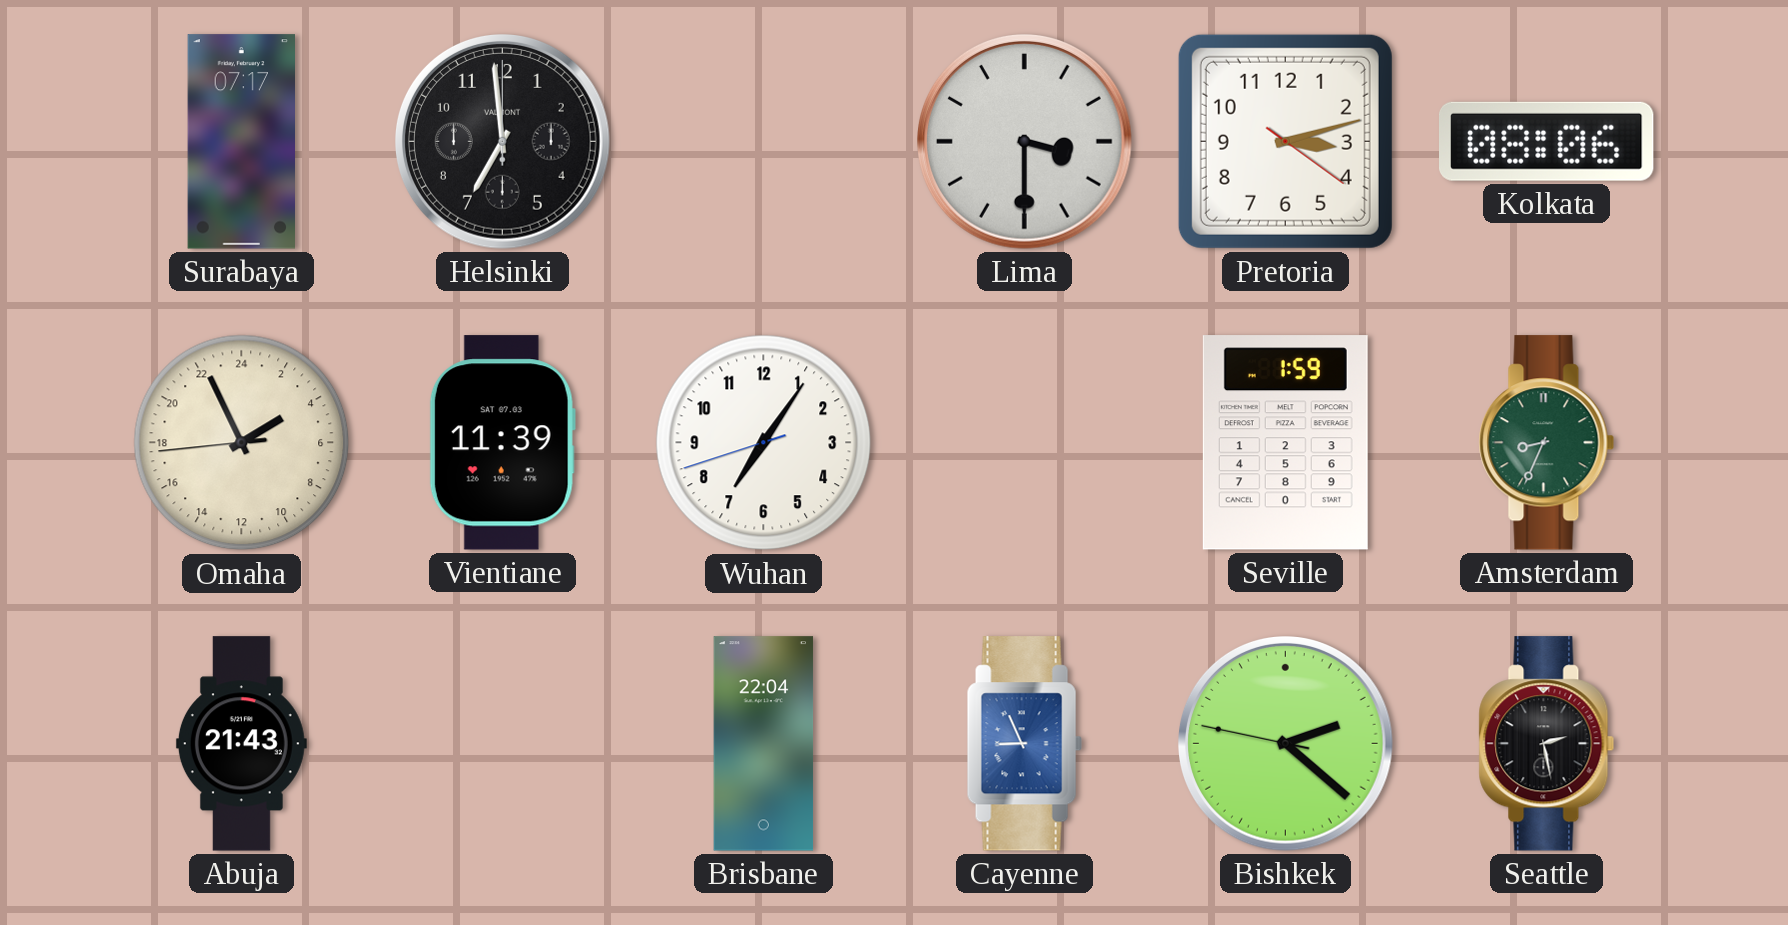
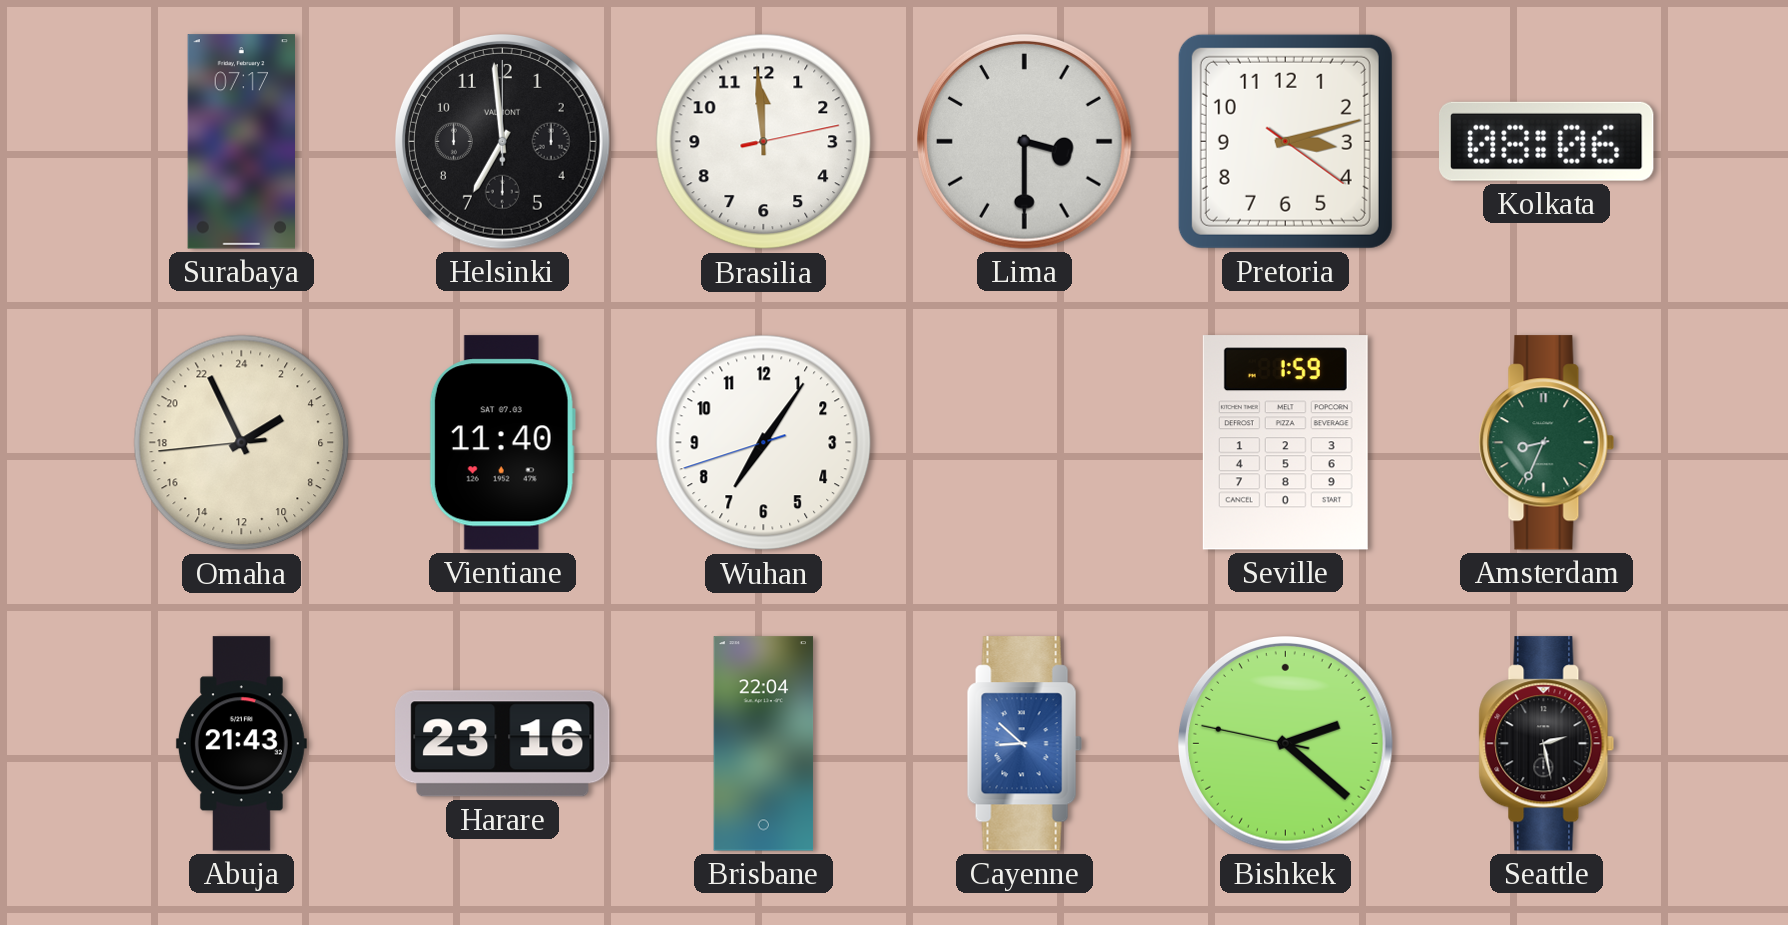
Brasilia: none -> 11:59 (764, 142)
Vientiane: 11:39 -> 11:40 (502, 443)
Harare: none -> 23:16 (503, 744)
Cayenne: 8:56 -> 8:52 (1024, 744)
